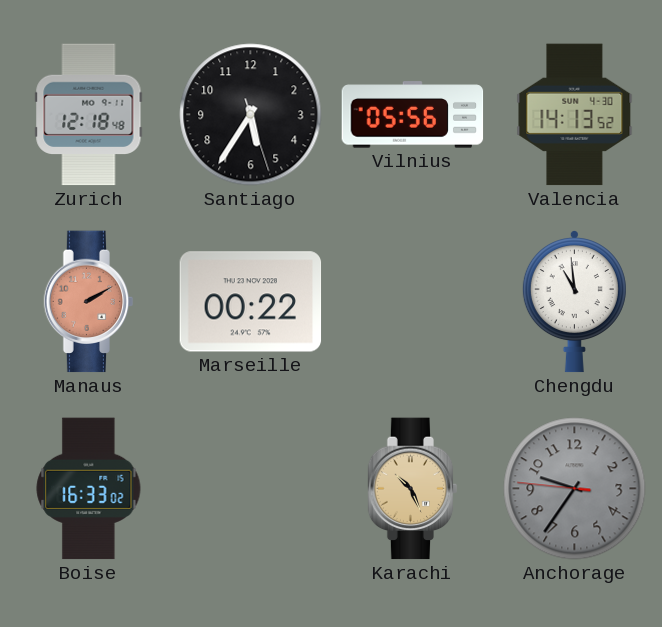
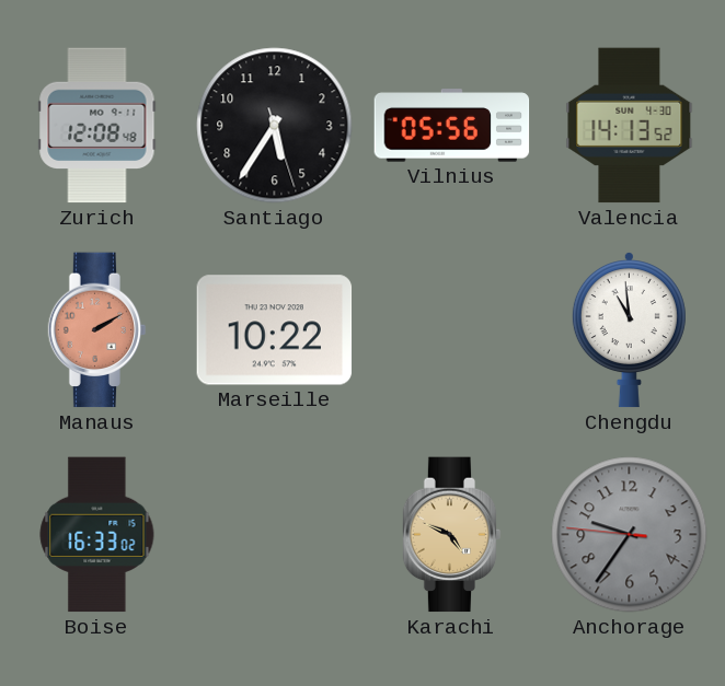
Zurich: 12:18 -> 12:08 (97, 126)
Marseille: 00:22 -> 10:22 (275, 330)
Karachi: 10:26 -> 4:49 (452, 535)
